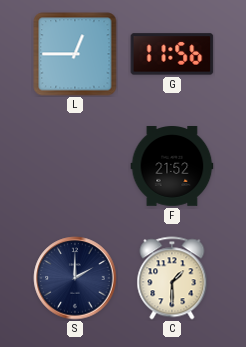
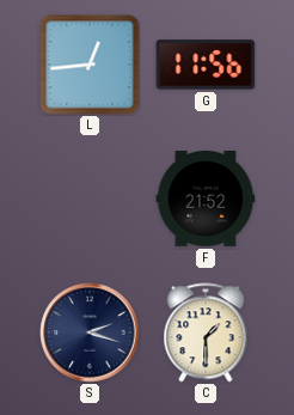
L: 12:45 -> 12:44 (90, 65)
S: 2:00 -> 2:18 (90, 332)
